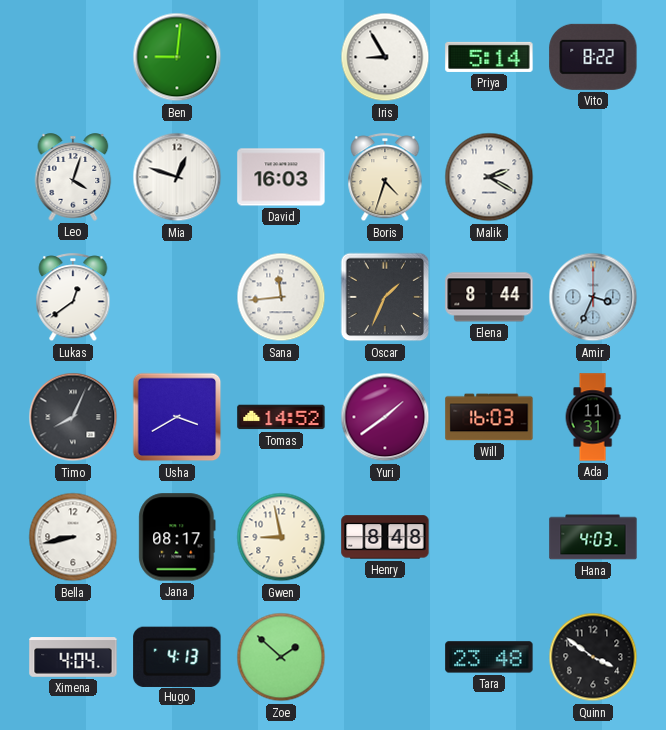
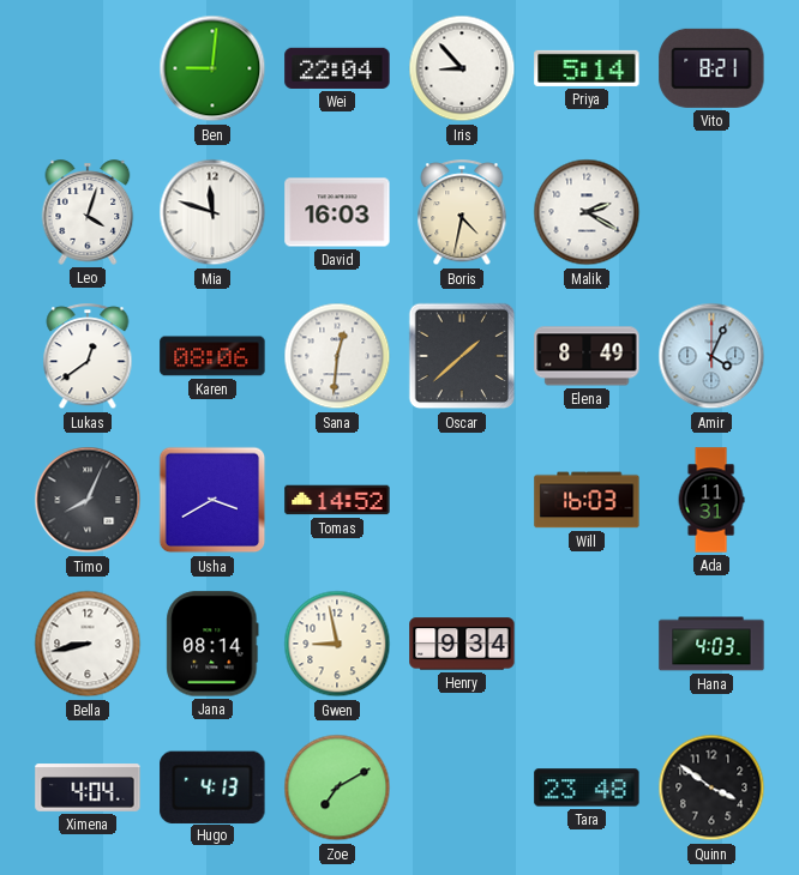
Wei: none -> 22:04 (337, 68)
Iris: 8:55 -> 8:53 (462, 68)
Vito: 8:22 -> 8:21 (711, 68)
Mia: 12:48 -> 11:48 (212, 212)
Boris: 4:33 -> 4:32 (462, 213)
Karen: none -> 08:06 (212, 356)
Sana: 11:44 -> 12:31 (337, 356)
Oscar: 1:34 -> 1:38 (462, 356)
Elena: 8:44 -> 8:49 (587, 356)
Amir: 3:34 -> 4:04 (711, 356)
Yuri: 1:39 -> none (385, 417)
Jana: 08:17 -> 08:14 (212, 644)
Henry: 8:48 -> 9:34 (462, 644)
Zoe: 1:52 -> 7:10 (337, 787)
